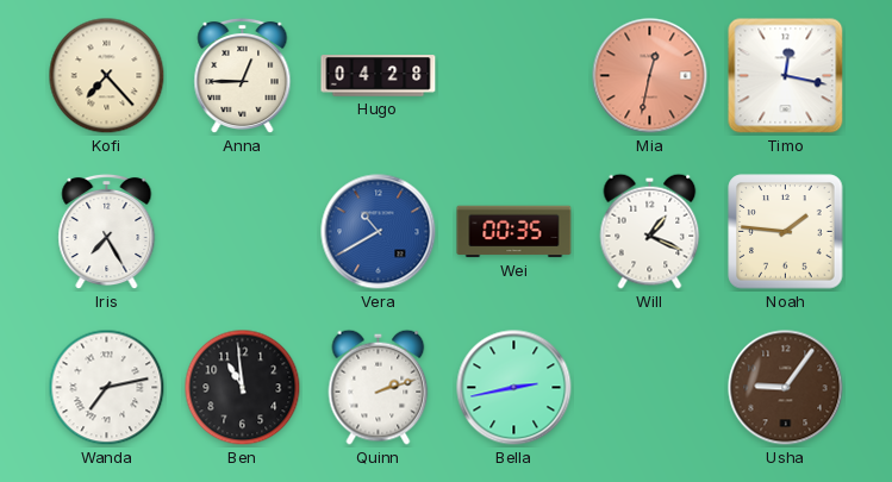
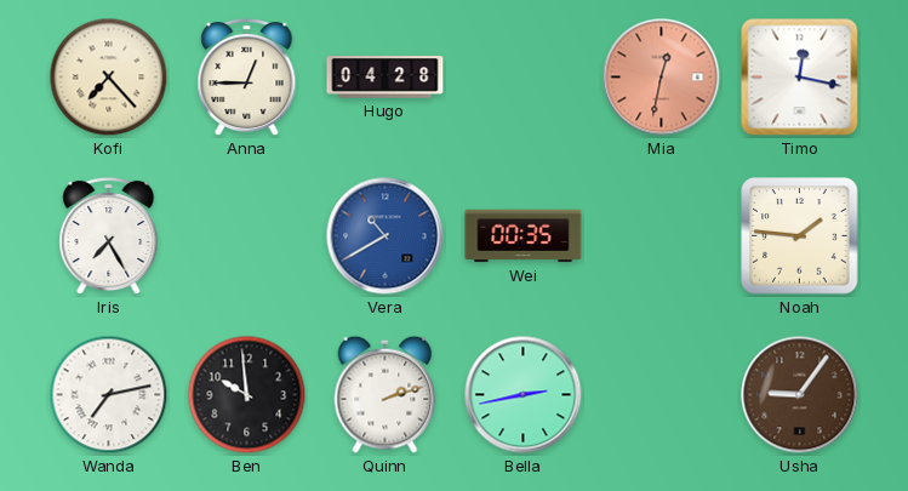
Will: 1:19 -> none (650, 231)
Ben: 10:59 -> 9:59 (247, 395)
